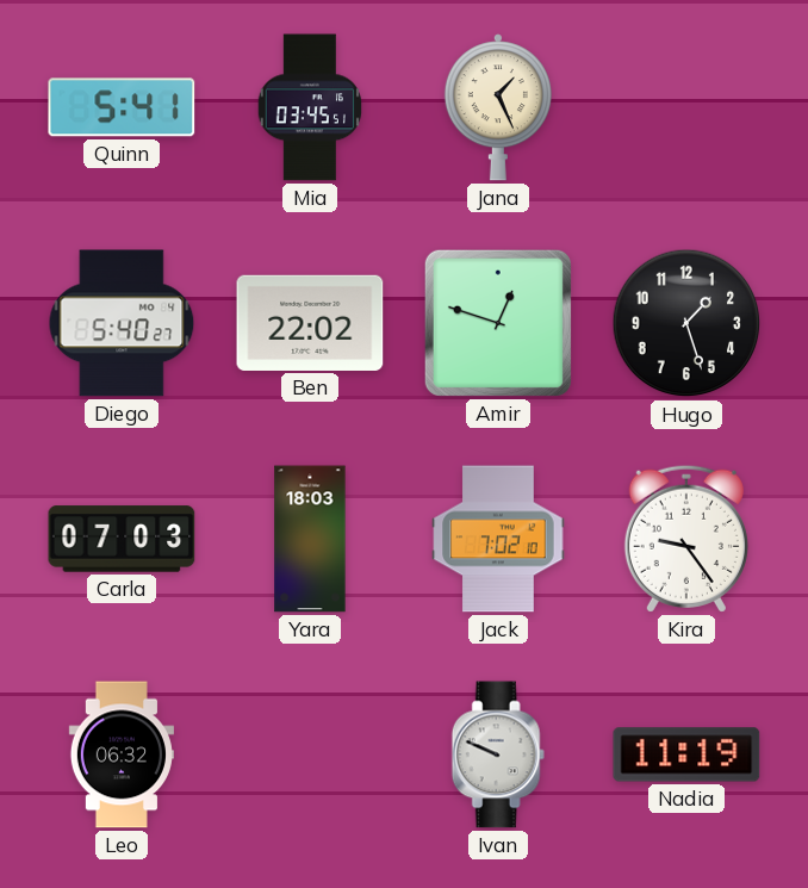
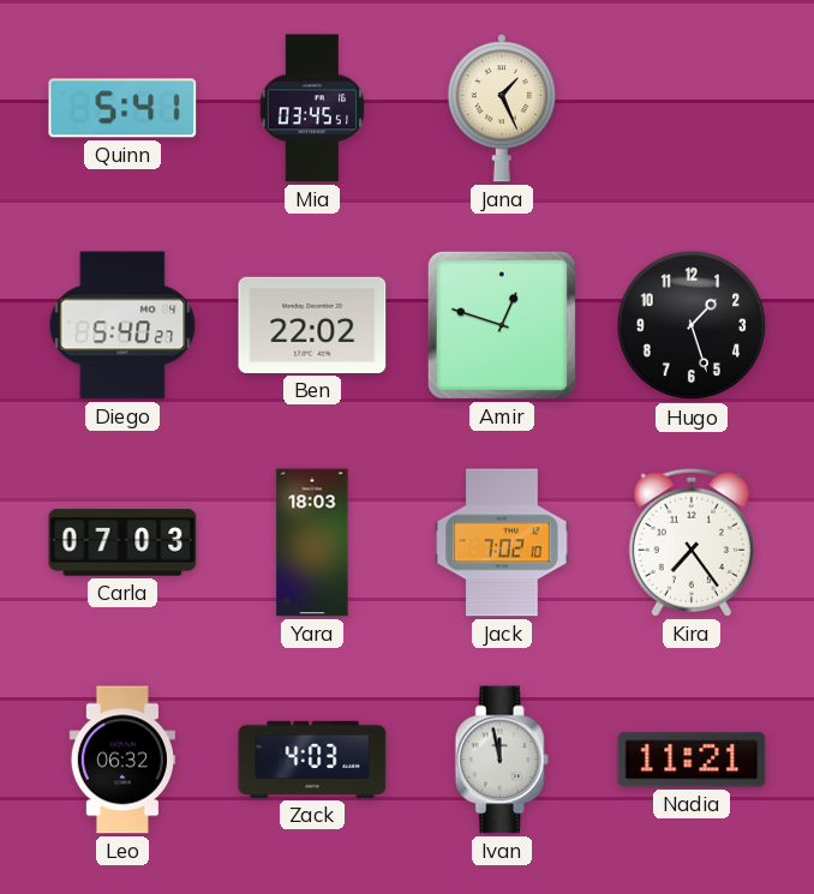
Kira: 9:24 -> 7:24 (692, 542)
Zack: none -> 4:03 (312, 760)
Ivan: 9:49 -> 11:58 (502, 760)
Nadia: 11:19 -> 11:21 (692, 760)
